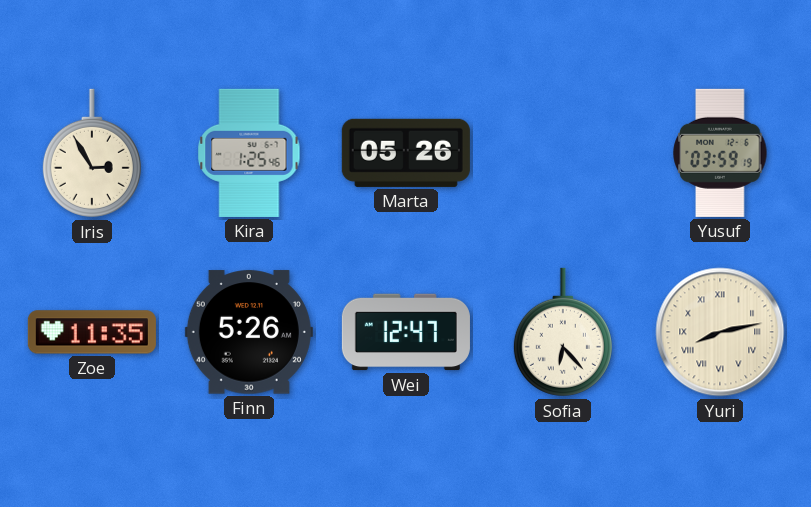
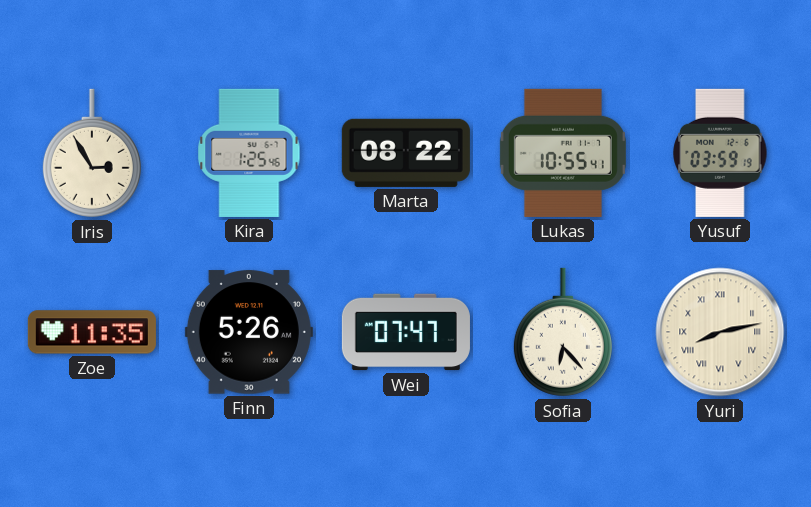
Marta: 05:26 -> 08:22 (406, 153)
Lukas: none -> 10:55 (563, 153)
Wei: 12:47 -> 07:47 (406, 332)
